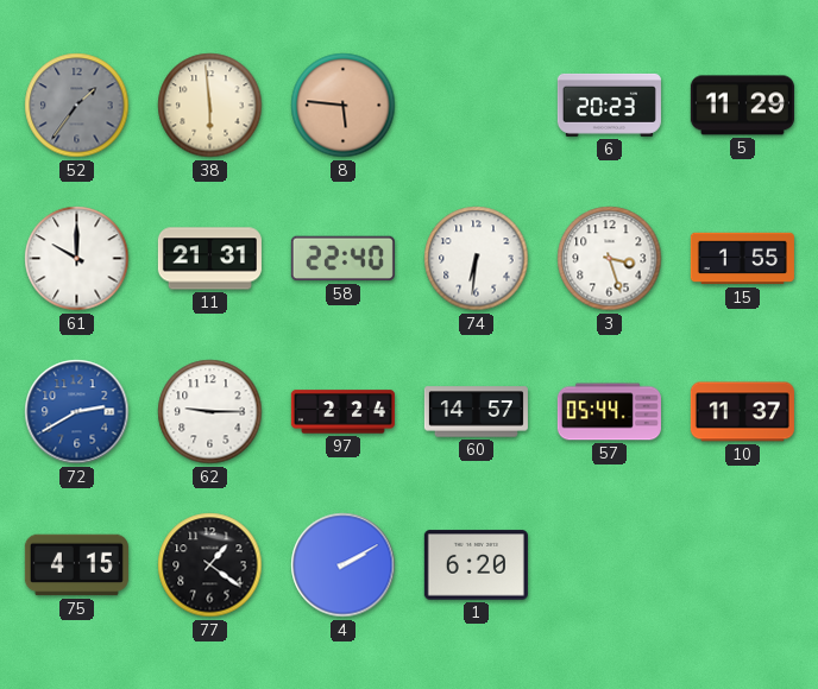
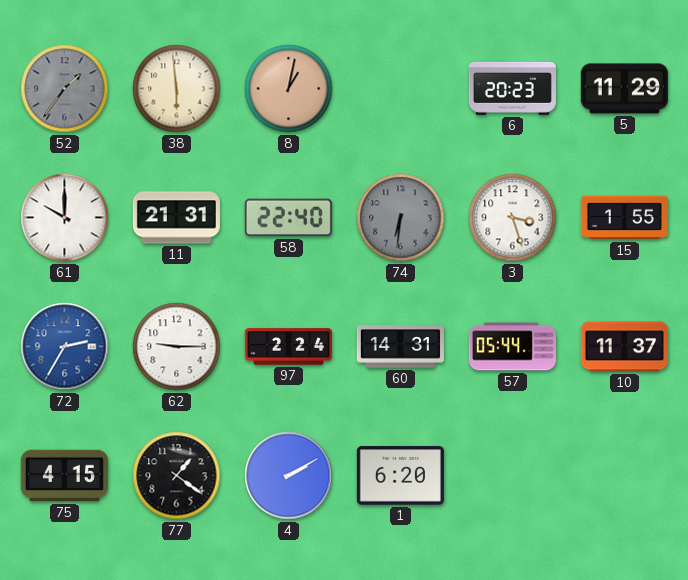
8: 5:46 -> 1:02 (289, 89)
74 dial: white -> grey (401, 218)
72: 2:40 -> 2:35 (65, 347)
60: 14:57 -> 14:31 (400, 347)
